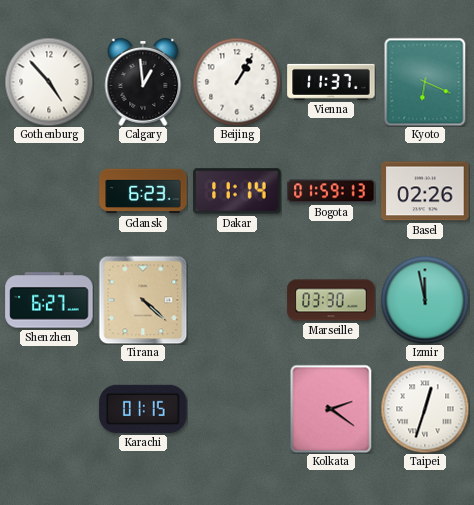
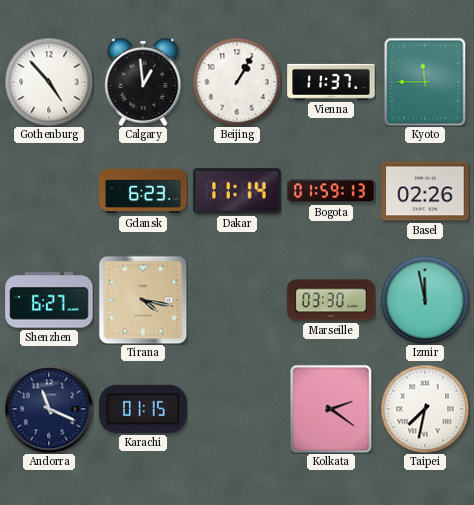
Kyoto: 6:19 -> 11:45 (425, 82)
Tirana: 4:22 -> 4:17 (143, 300)
Andorra: none -> 11:19 (49, 409)
Taipei: 12:33 -> 7:32 (425, 409)
